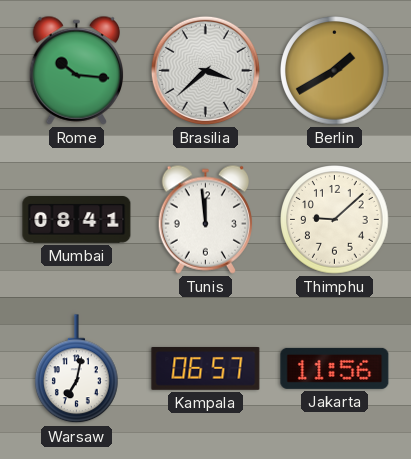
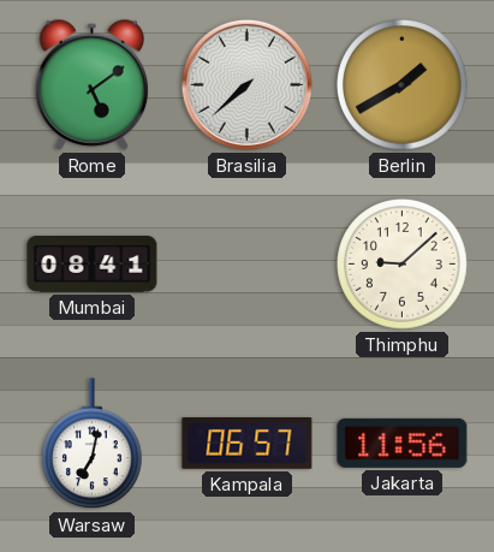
Rome: 10:16 -> 5:09 (91, 84)
Brasilia: 3:38 -> 7:38 (246, 84)
Tunis: 11:59 -> none (205, 219)
